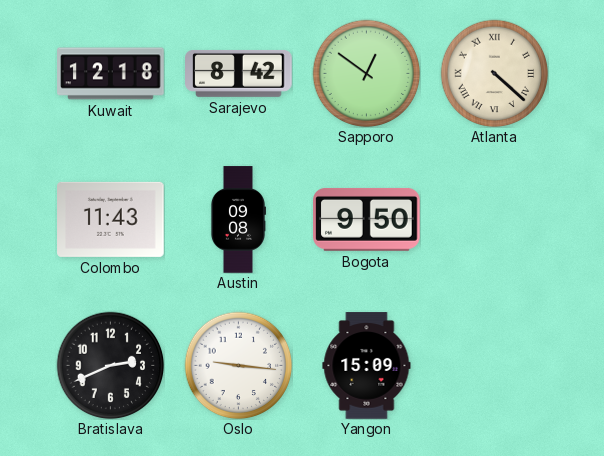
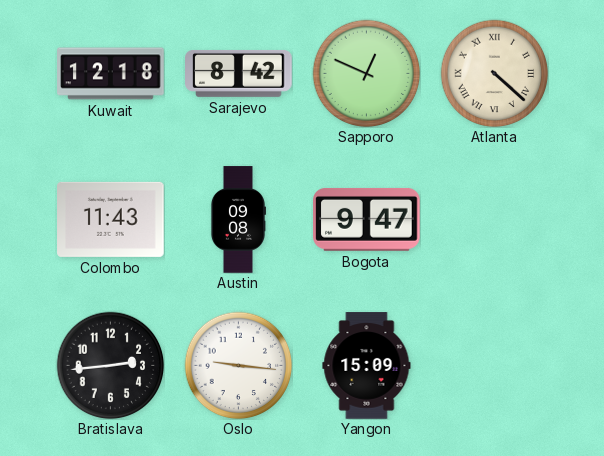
Sapporo: 12:51 -> 12:49 (366, 73)
Bogota: 9:50 -> 9:47 (367, 220)
Bratislava: 2:41 -> 2:44 (110, 365)
